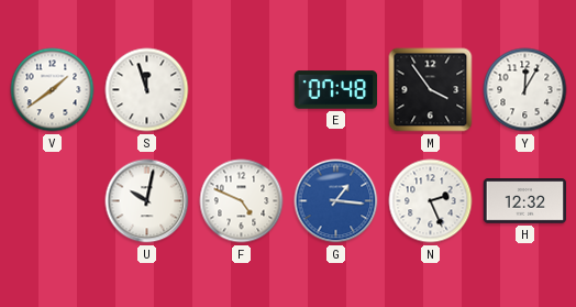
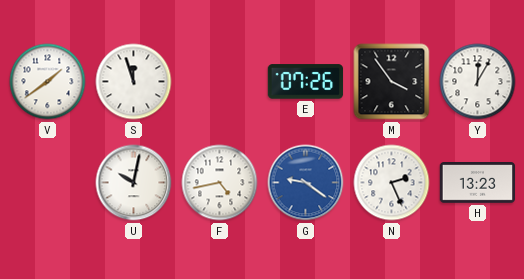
E: 07:48 -> 07:26 (306, 82)
F: 4:49 -> 4:43 (220, 183)
G: 1:16 -> 9:21 (306, 183)
H: 12:32 -> 13:23 (478, 183)
